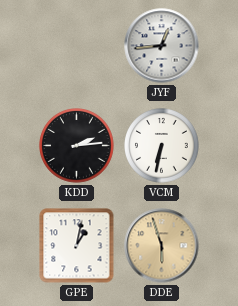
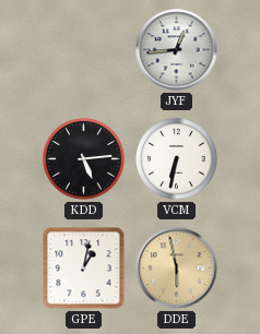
KDD: 2:14 -> 5:14 (84, 159)
DDE: 5:57 -> 5:58 (177, 269)
